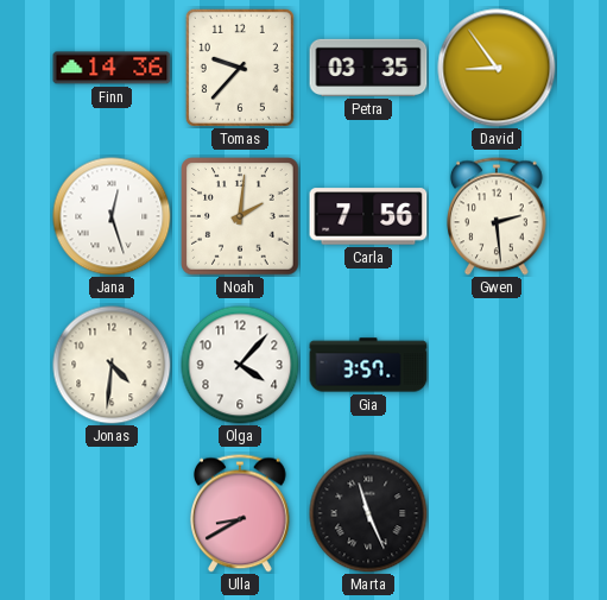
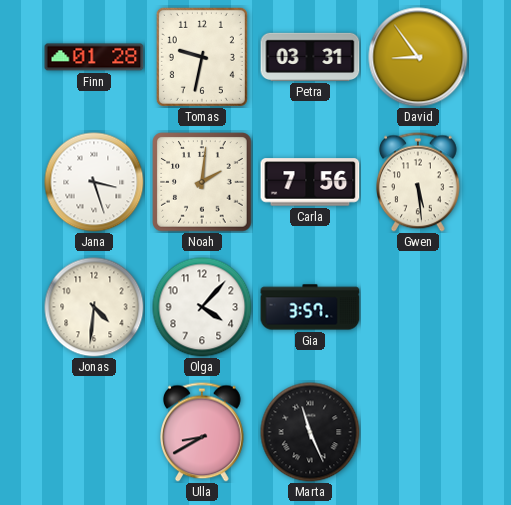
Finn: 14:36 -> 01:28 (94, 57)
Tomas: 9:37 -> 9:32 (202, 57)
Petra: 03:35 -> 03:31 (310, 57)
Jana: 12:27 -> 3:27 (94, 182)
Gwen: 2:29 -> 5:29 (419, 182)
